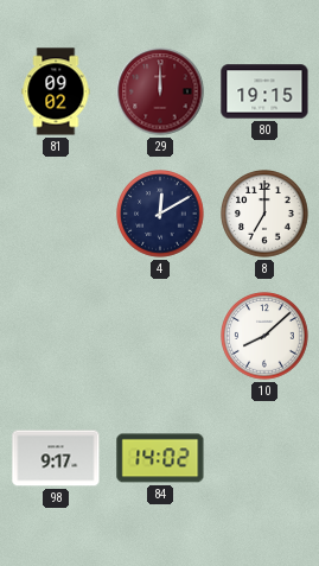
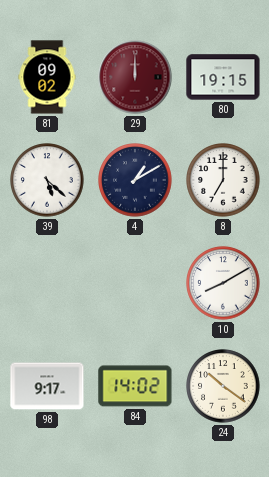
39: none -> 5:22 (47, 180)
4: 12:10 -> 1:10 (135, 180)
10: 8:08 -> 8:10 (223, 283)
24: none -> 10:21 (223, 386)
